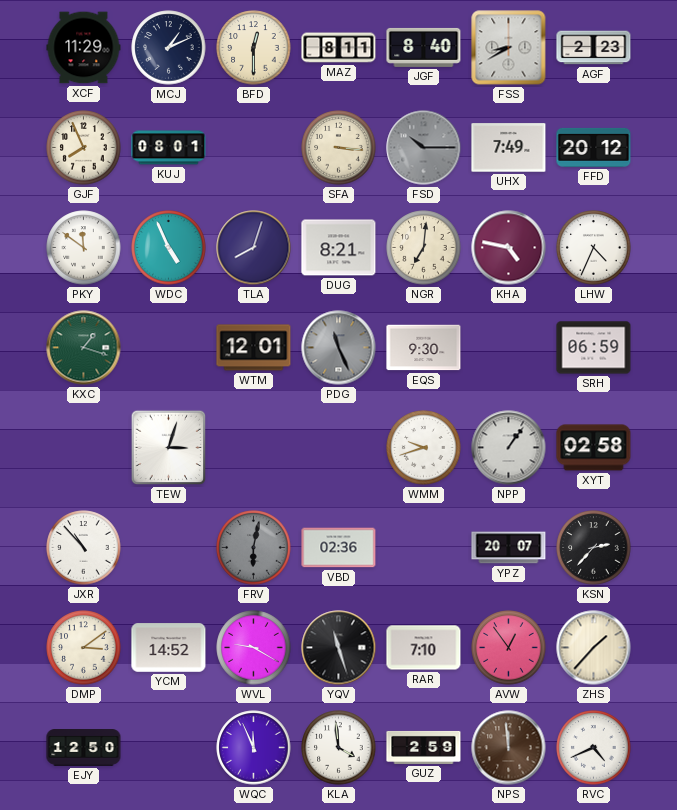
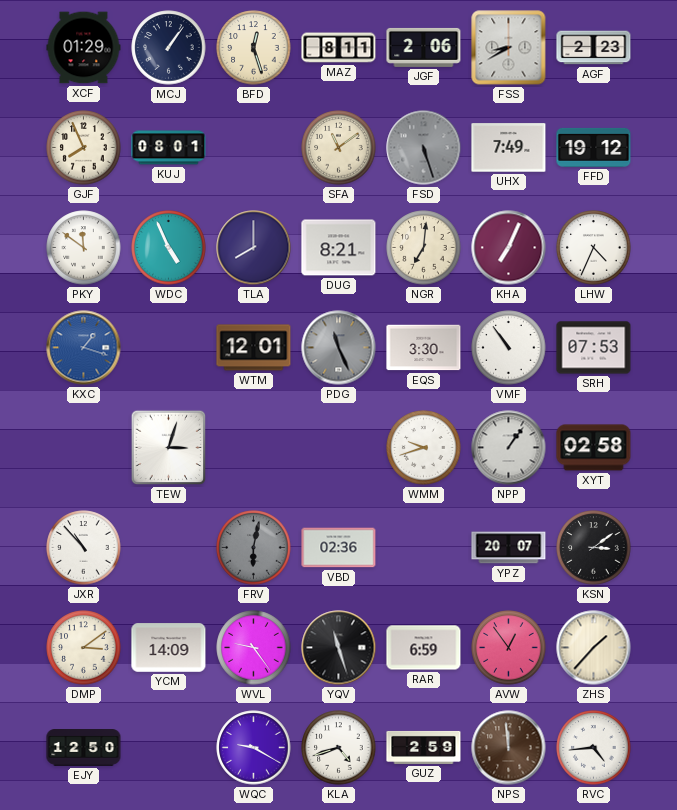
XCF: 11:29 -> 01:29 (84, 48)
MCJ: 1:11 -> 1:06 (169, 48)
BFD: 12:30 -> 12:27 (254, 48)
JGF: 8:40 -> 2:06 (424, 47)
SFA: 3:16 -> 11:09 (339, 148)
FSD: 10:15 -> 5:27 (424, 148)
FFD: 20:12 -> 19:12 (594, 147)
TLA: 8:03 -> 8:00 (254, 248)
KHA: 4:47 -> 7:04 (509, 248)
KXC dial: green -> blue (84, 348)
EQS: 9:30 -> 3:30 (424, 348)
VMF: none -> 10:54 (509, 348)
SRH: 06:59 -> 07:53 (594, 348)
KSN: 2:37 -> 3:09 (594, 548)
YCM: 14:52 -> 14:09 (169, 648)
WVL: 9:20 -> 9:24 (254, 648)
RAR: 7:10 -> 6:59 (424, 648)
WQC: 11:56 -> 9:20 (254, 748)
KLA: 3:59 -> 4:42 (339, 748)
RVC: 4:41 -> 4:44 (594, 748)
